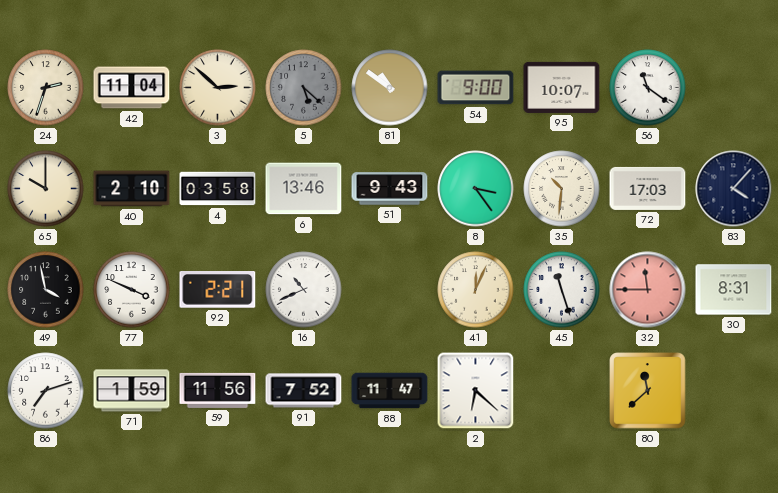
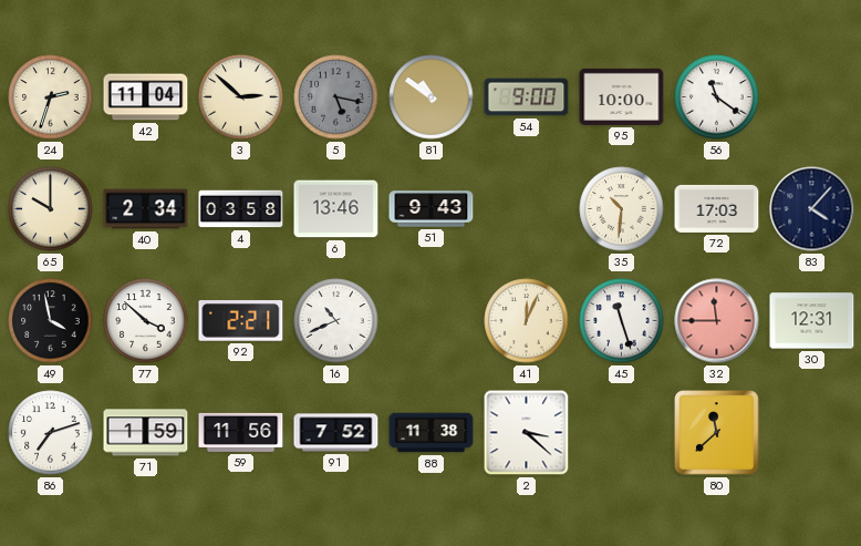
5: 5:22 -> 5:17 (336, 97)
95: 10:07 -> 10:00 (622, 96)
40: 2:10 -> 2:34 (146, 209)
8: 3:24 -> none (476, 189)
77: 3:49 -> 3:52 (146, 321)
30: 8:31 -> 12:31 (812, 321)
88: 11:47 -> 11:38 (432, 433)
2: 6:22 -> 3:22 (527, 433)
